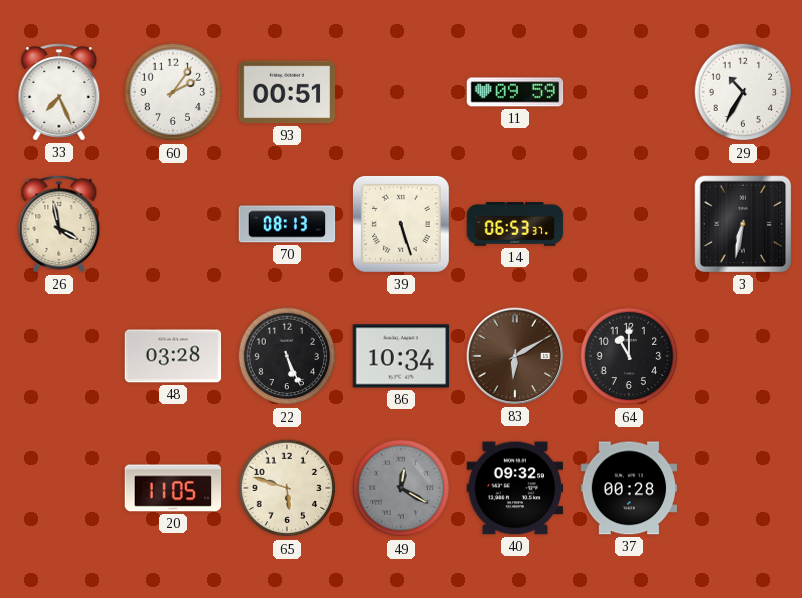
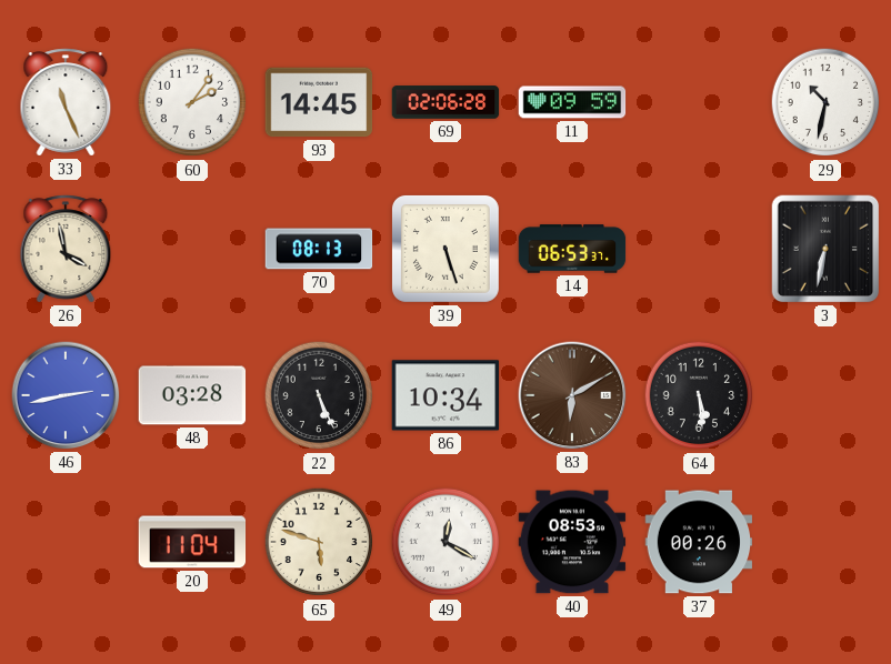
33: 7:26 -> 11:26 (66, 102)
93: 00:51 -> 14:45 (319, 102)
69: none -> 02:06 (445, 102)
29: 10:35 -> 10:32 (825, 102)
46: none -> 2:43 (66, 395)
64: 11:00 -> 5:29 (699, 395)
20: 11:05 -> 11:04 (192, 542)
49 dial: grey -> white (445, 542)
40: 09:32 -> 08:53 (572, 542)
37: 00:28 -> 00:26 (699, 542)
